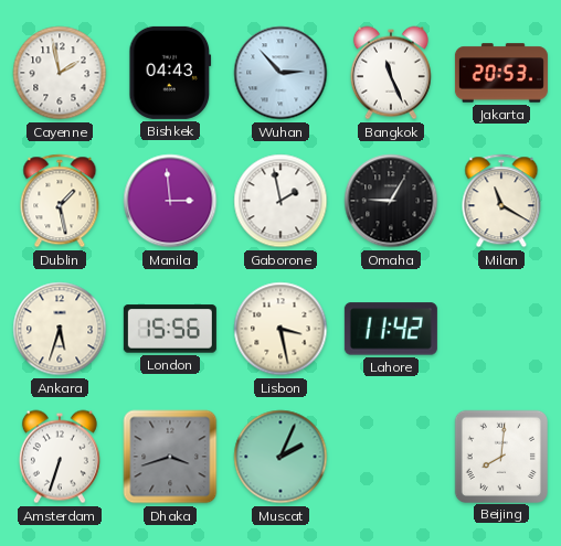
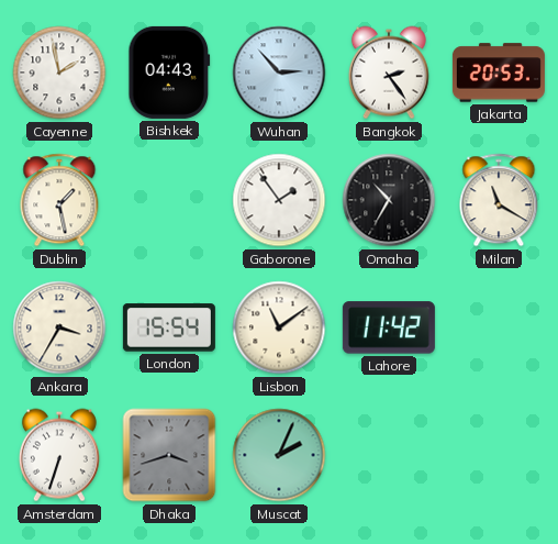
Bangkok: 11:26 -> 2:24 (389, 73)
Manila: 2:59 -> none (170, 201)
Gaborone: 1:58 -> 1:54 (279, 200)
Omaha: 9:05 -> 10:35 (389, 200)
Ankara: 5:33 -> 3:35 (59, 327)
London: 15:56 -> 15:54 (169, 327)
Lisbon: 3:28 -> 11:09 (279, 327)
Beijing: 8:01 -> none (500, 456)
